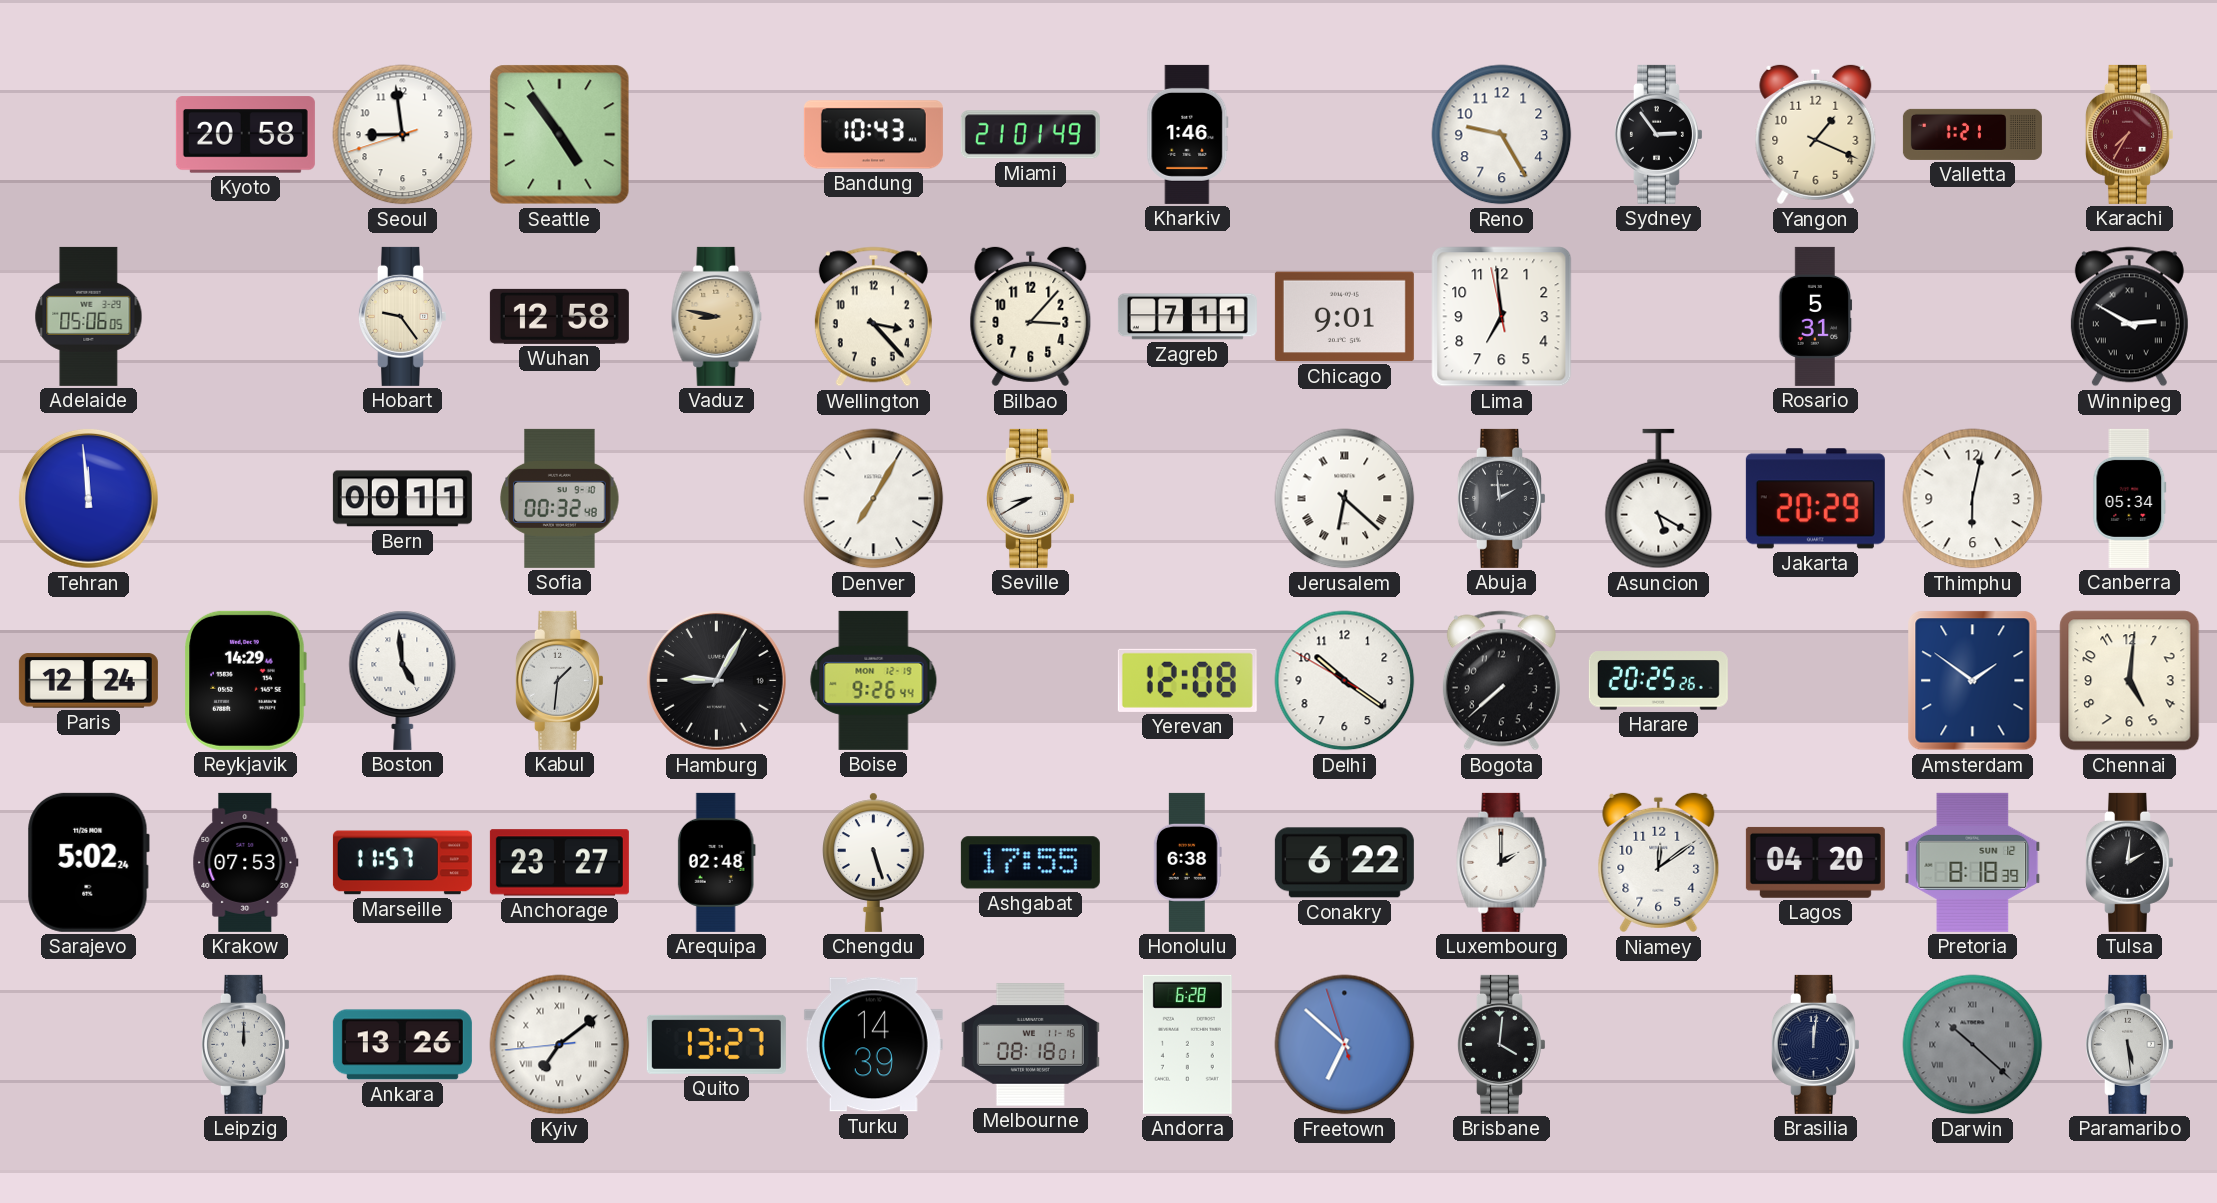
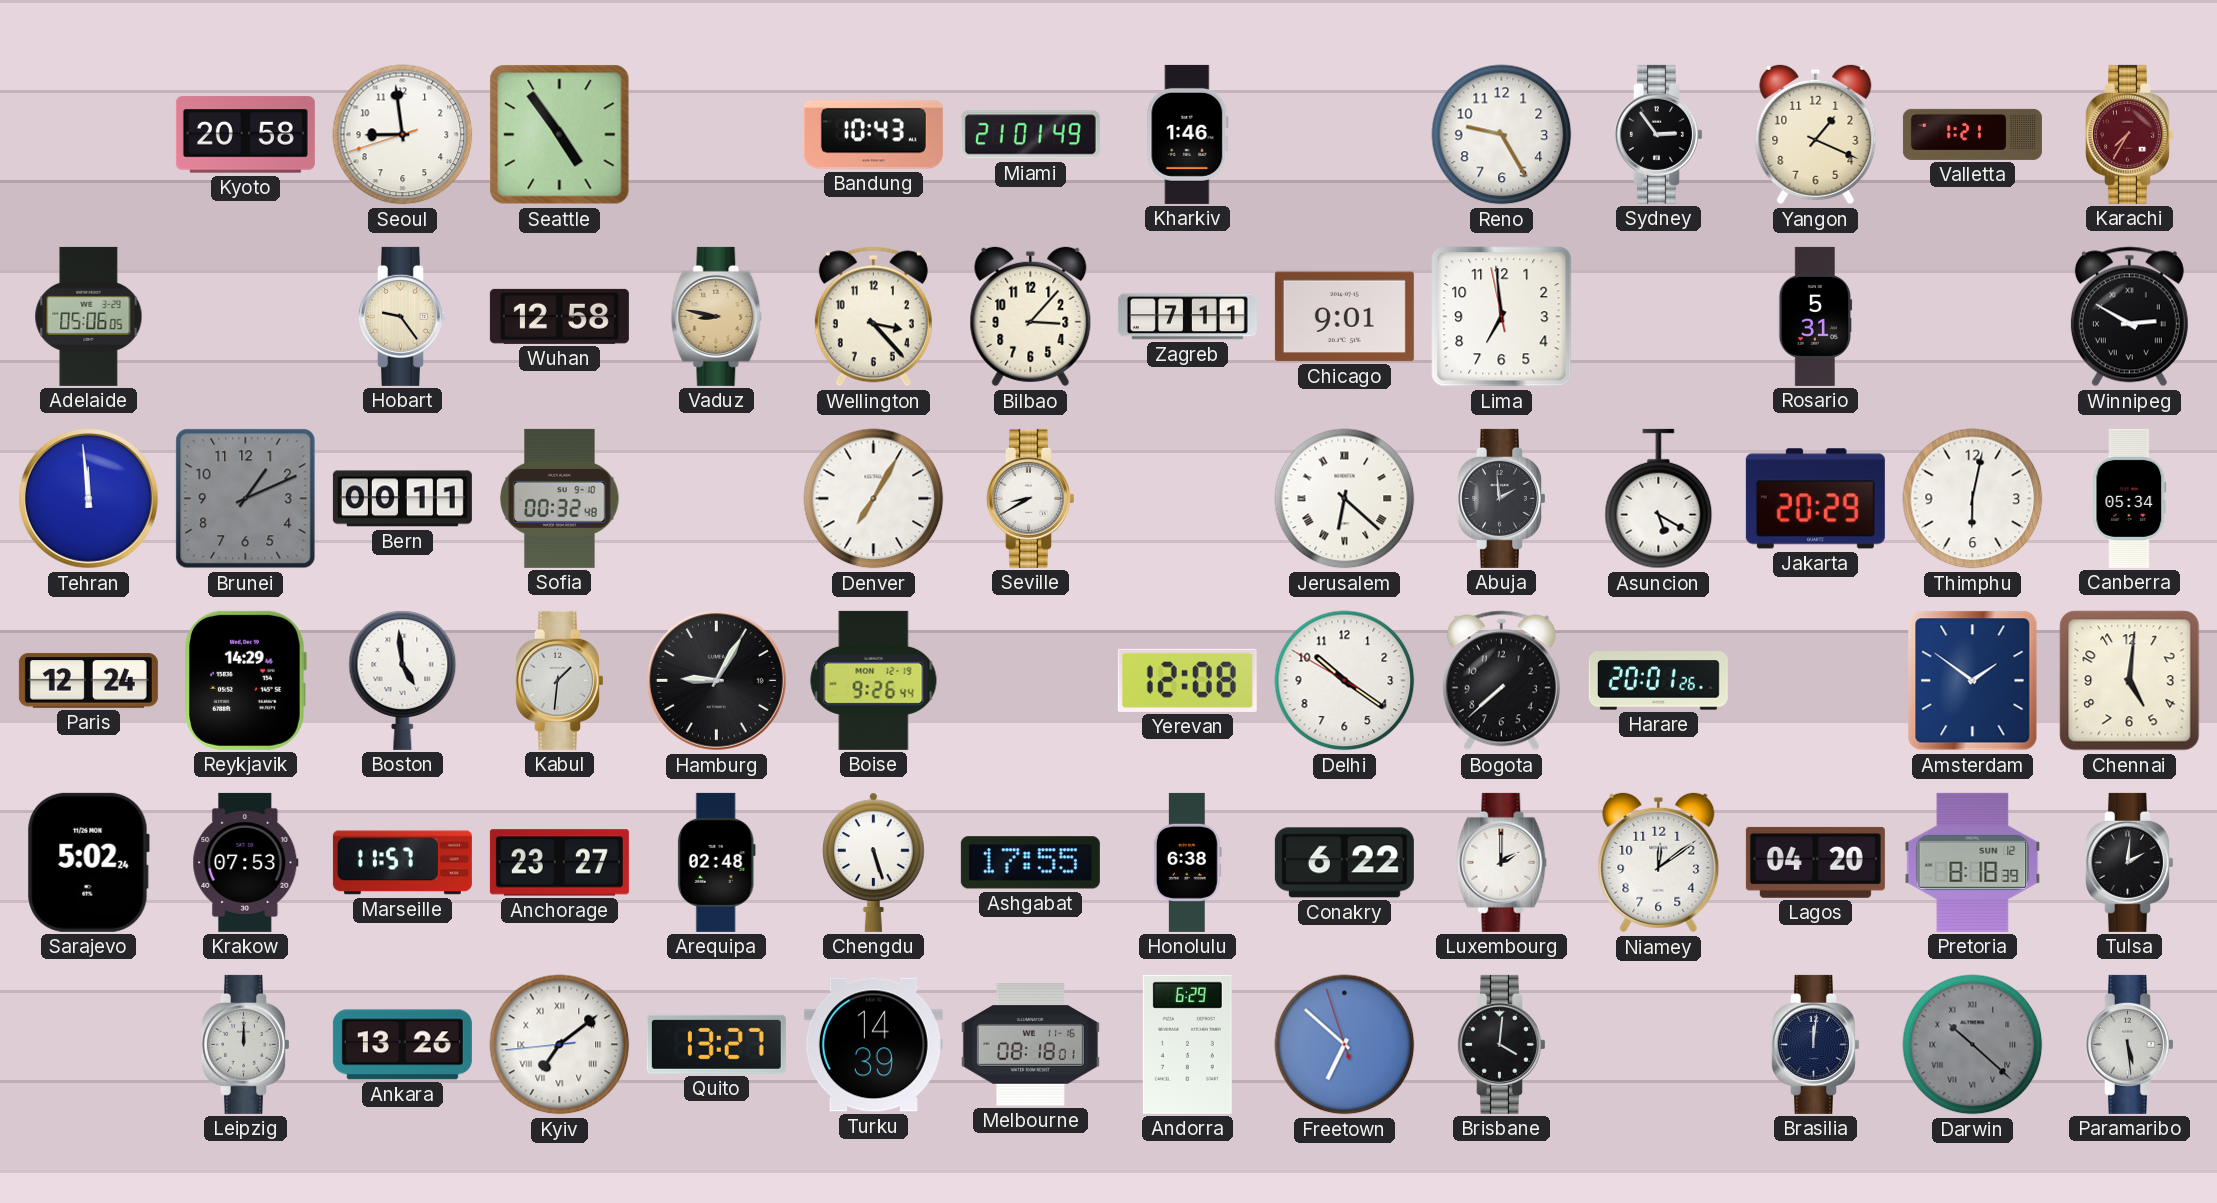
Brunei: none -> 1:11 (246, 499)
Harare: 20:25 -> 20:01 (1658, 681)
Andorra: 6:28 -> 6:29 (1187, 1044)
